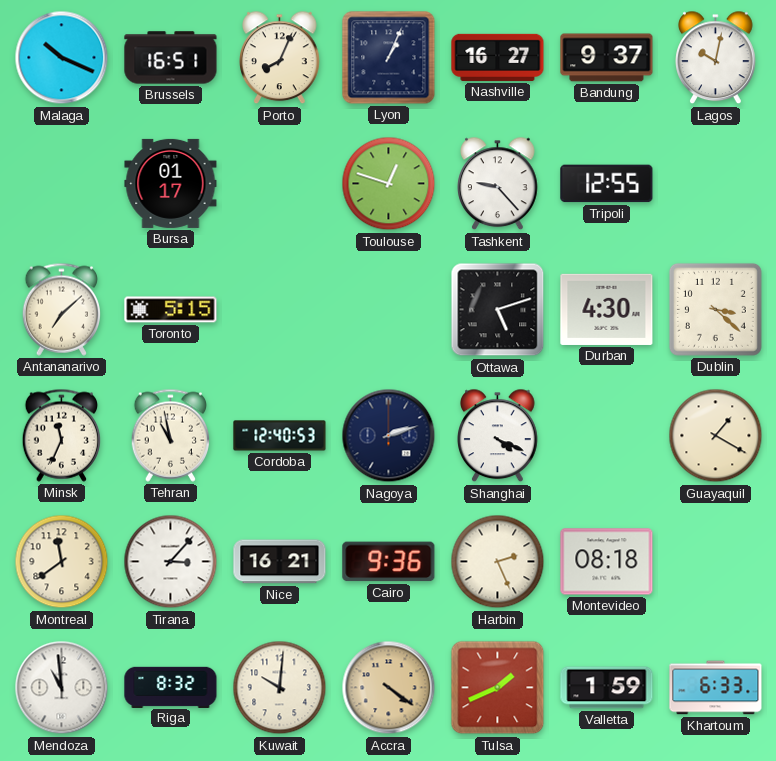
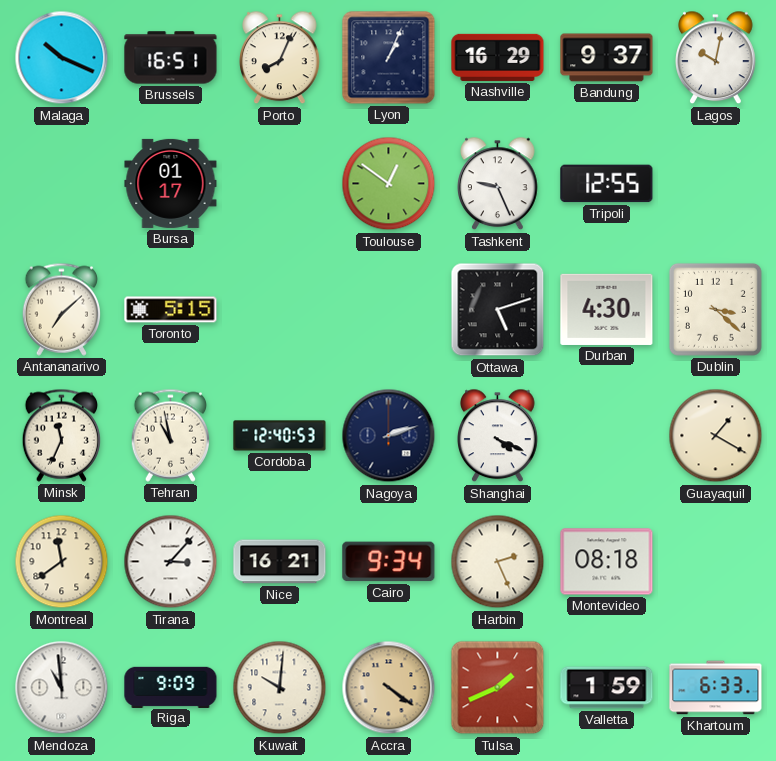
Nashville: 16:27 -> 16:29 (498, 57)
Toulouse: 12:48 -> 12:51 (389, 184)
Tashkent: 9:23 -> 9:26 (498, 184)
Cairo: 9:36 -> 9:34 (389, 562)
Riga: 8:32 -> 9:09 (171, 687)
